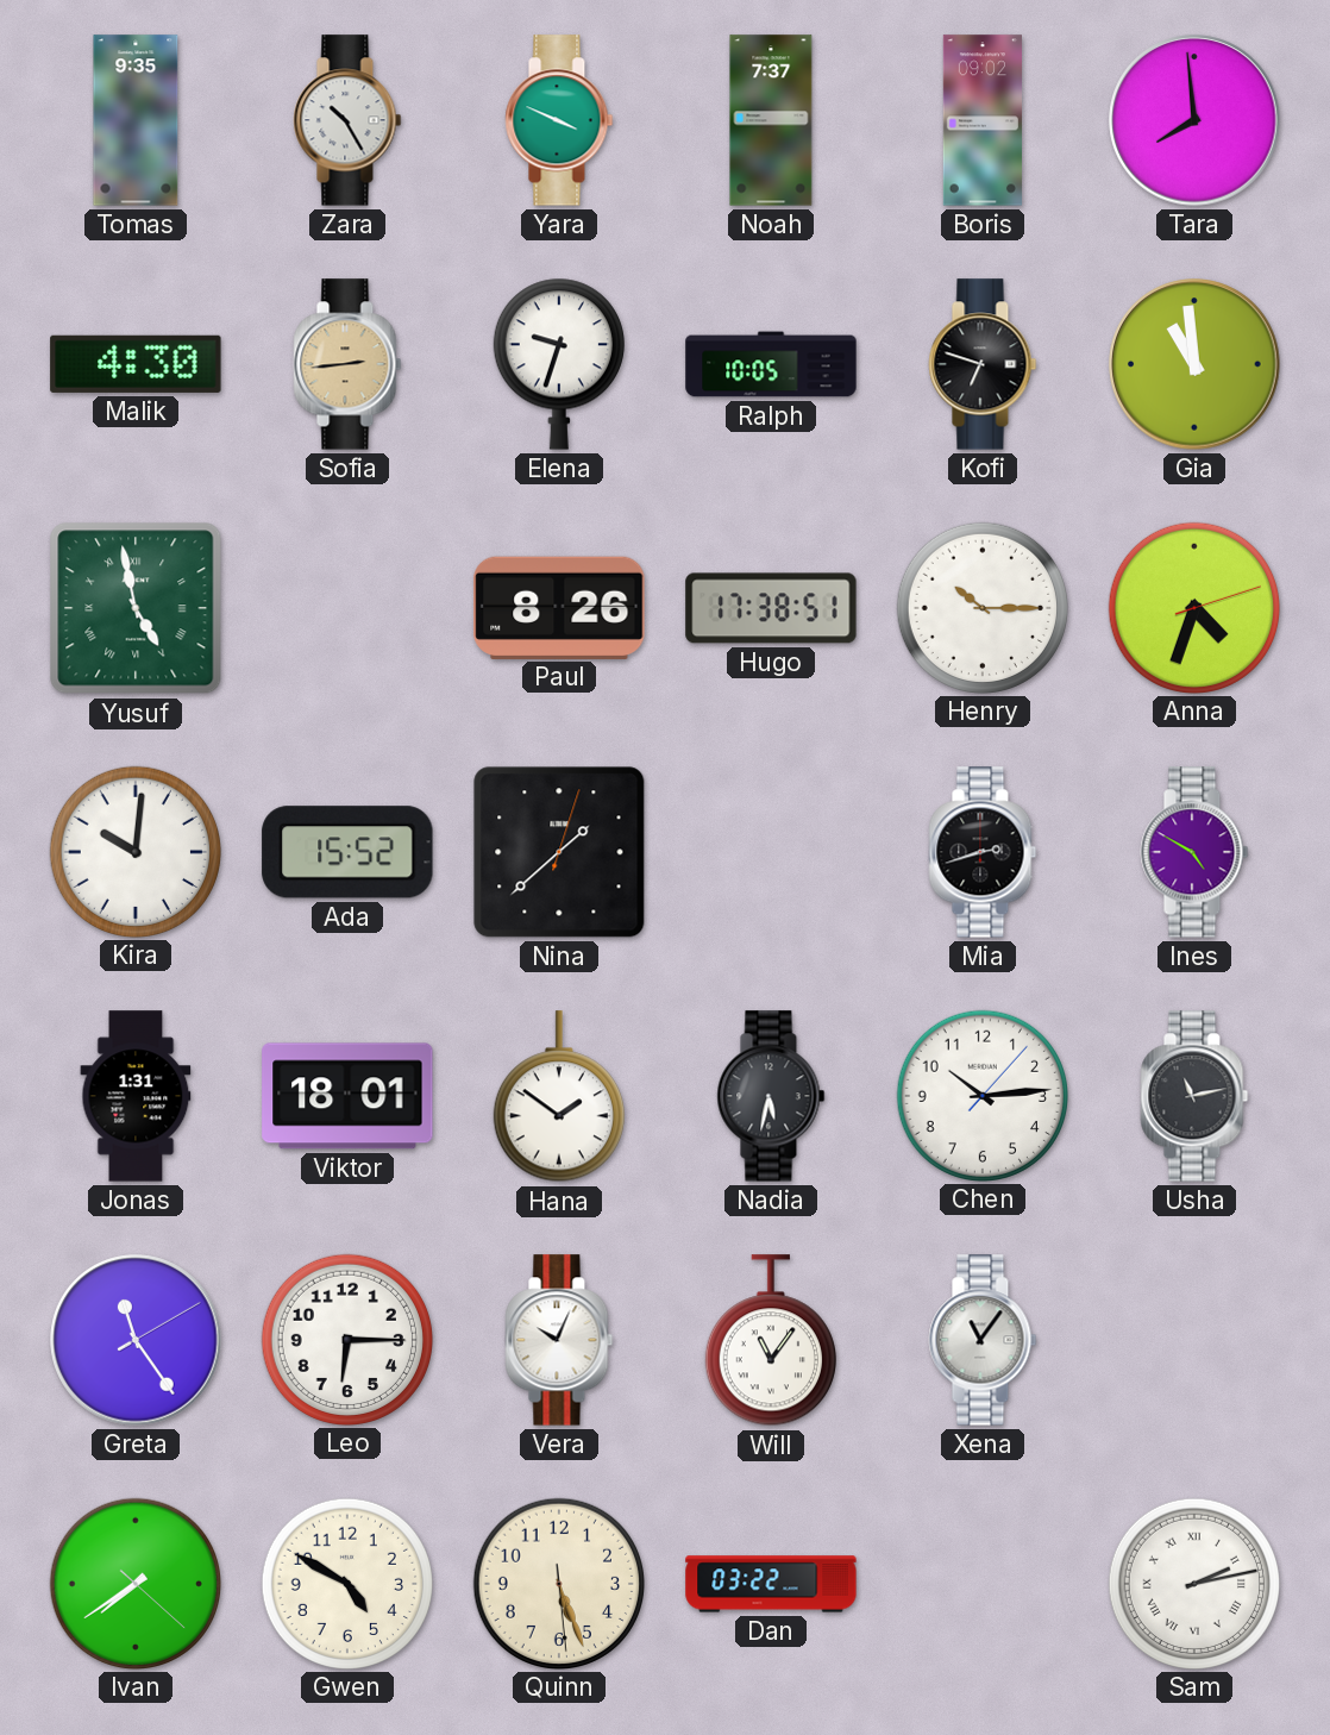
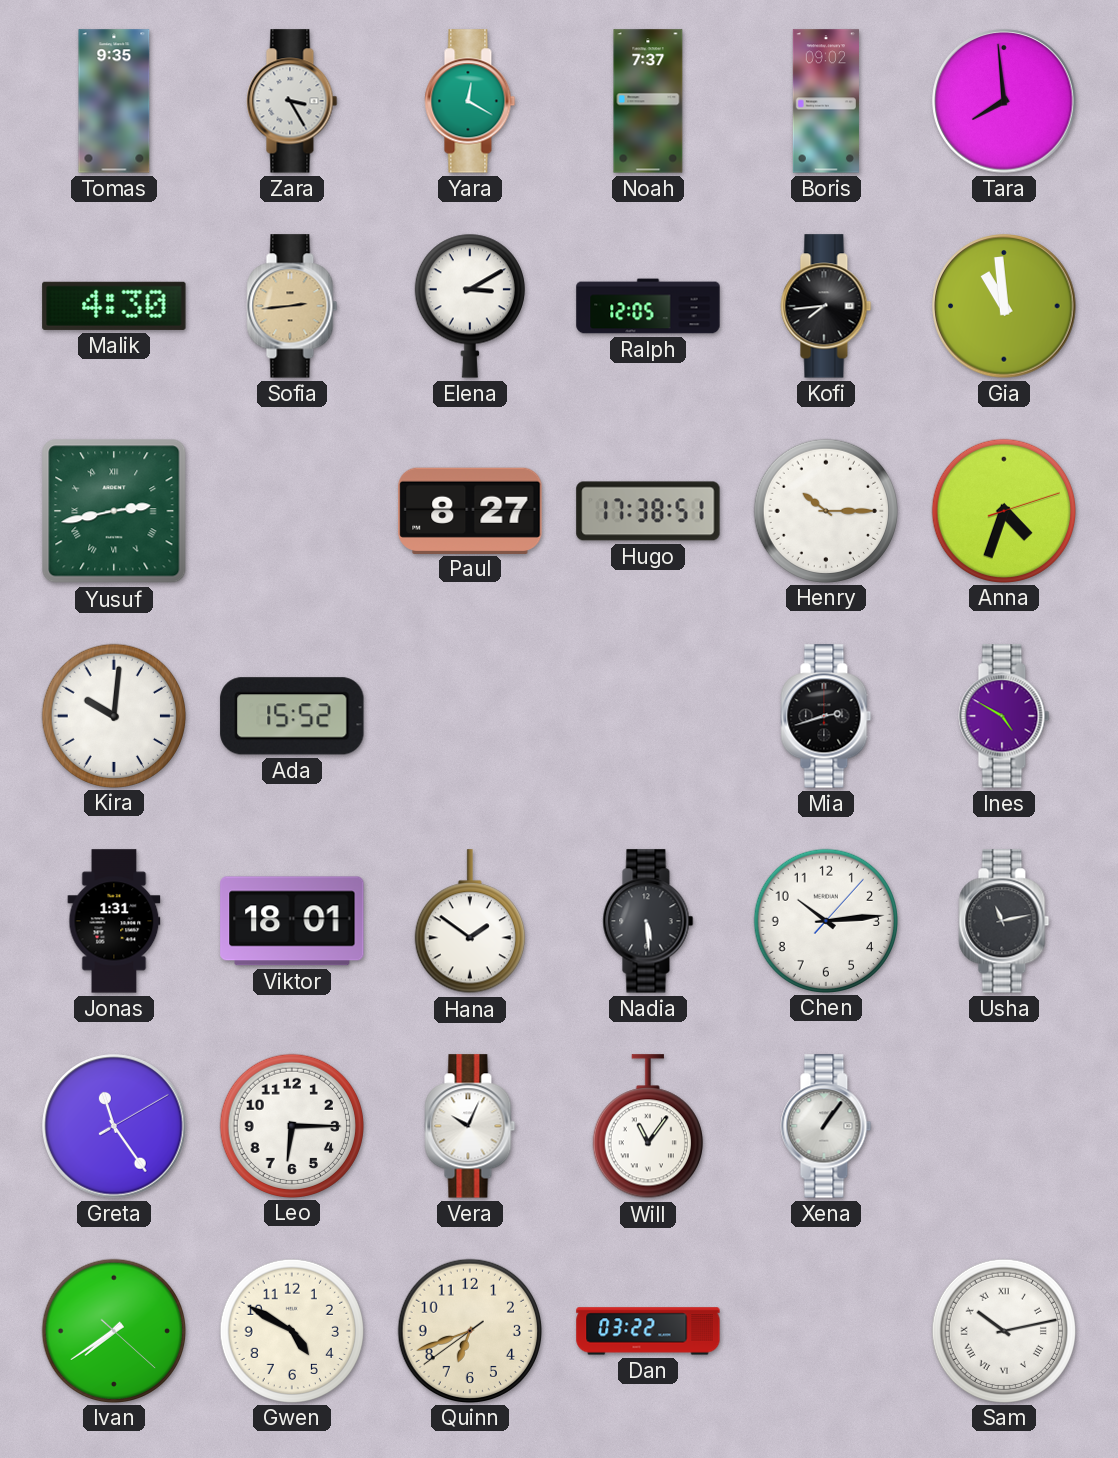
Zara: 10:25 -> 3:25 (292, 101)
Yara: 3:49 -> 12:20 (470, 101)
Elena: 9:33 -> 3:10 (470, 306)
Ralph: 10:05 -> 12:05 (648, 306)
Kofi: 6:48 -> 7:44 (826, 306)
Yusuf: 4:58 -> 2:43 (114, 511)
Paul: 8:26 -> 8:27 (470, 510)
Nina: 1:38 -> none (559, 852)
Nadia: 5:32 -> 5:29 (648, 921)
Xena: 11:06 -> 1:06 (826, 1126)
Quinn: 5:26 -> 6:41 (469, 1330)
Sam: 2:13 -> 10:13 (1003, 1330)
